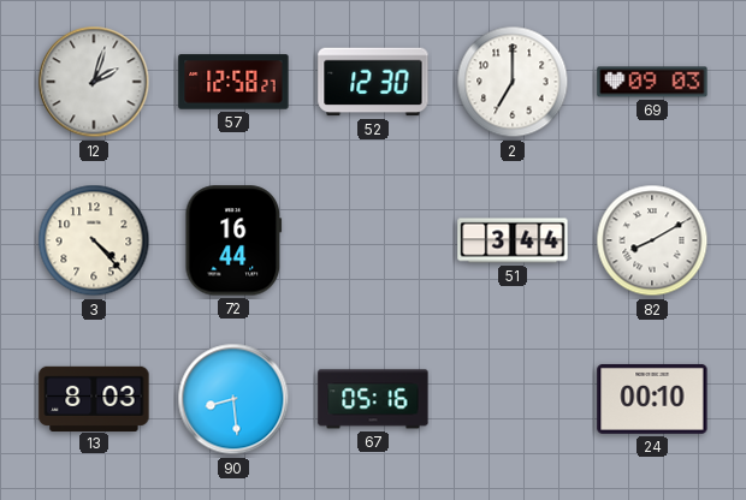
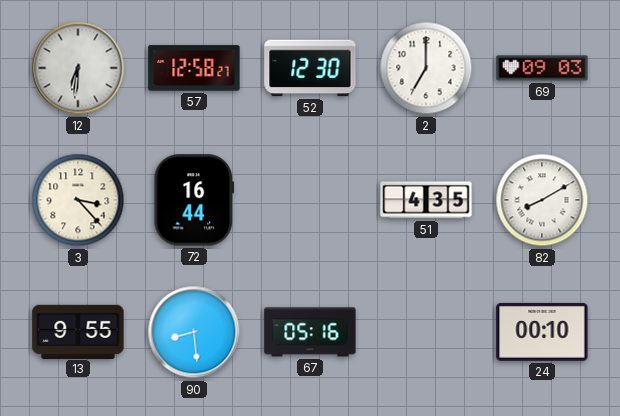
12: 2:03 -> 6:31 (78, 68)
3: 4:23 -> 3:23 (78, 200)
51: 3:44 -> 4:35 (426, 200)
13: 8:03 -> 9:55 (78, 331)
